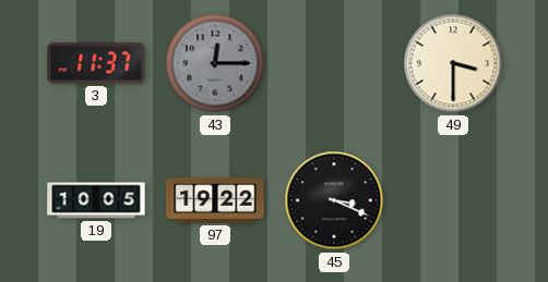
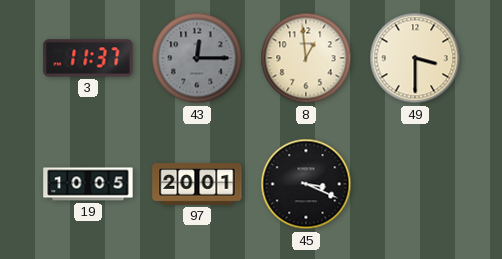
8: none -> 12:59 (306, 58)
97: 19:22 -> 20:01 (197, 184)
